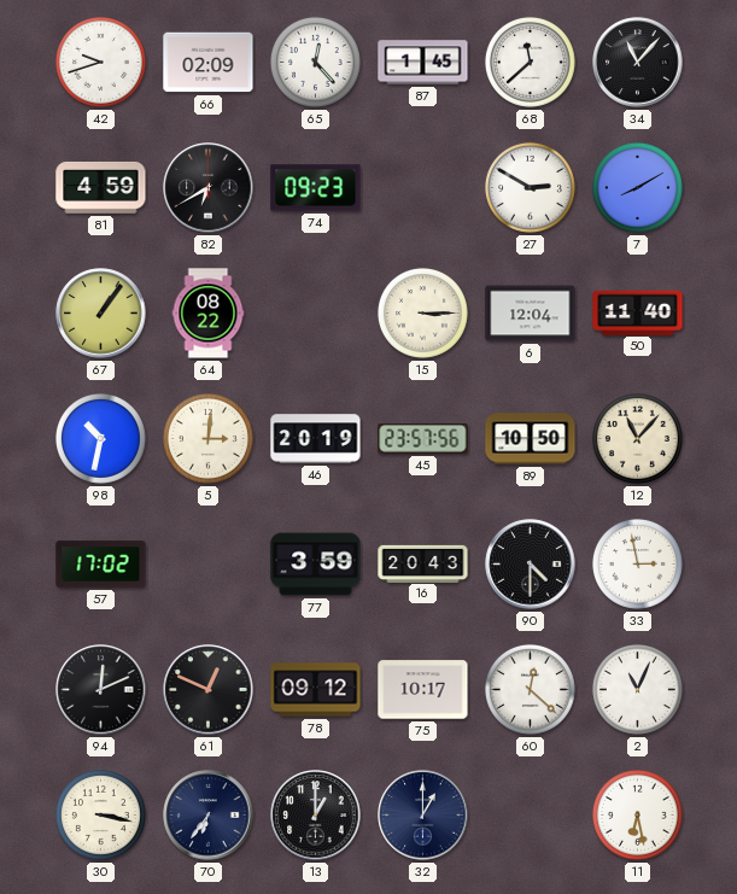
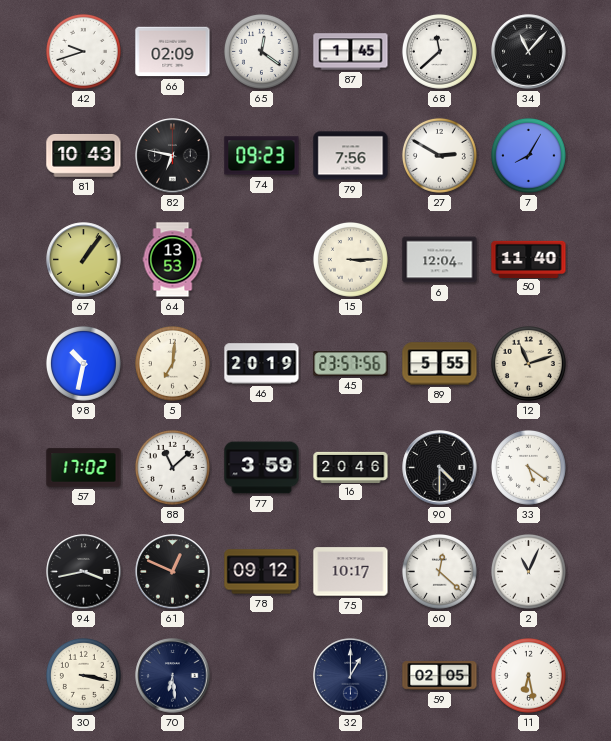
65: 12:23 -> 12:21 (261, 51)
81: 4:59 -> 10:43 (84, 156)
82: 6:40 -> 6:47 (173, 156)
79: none -> 7:56 (351, 156)
7: 8:10 -> 8:05 (528, 155)
64: 08:22 -> 13:53 (173, 260)
5: 3:01 -> 7:01 (172, 363)
89: 10:50 -> 5:55 (440, 364)
12: 11:07 -> 11:12 (528, 363)
88: none -> 11:08 (172, 467)
16: 20:43 -> 20:46 (351, 467)
33: 2:58 -> 5:21 (528, 467)
94: 12:11 -> 3:43 (84, 572)
70: 6:36 -> 6:29 (173, 676)
13: 1:00 -> none (316, 816)
59: none -> 02:05 (440, 676)
